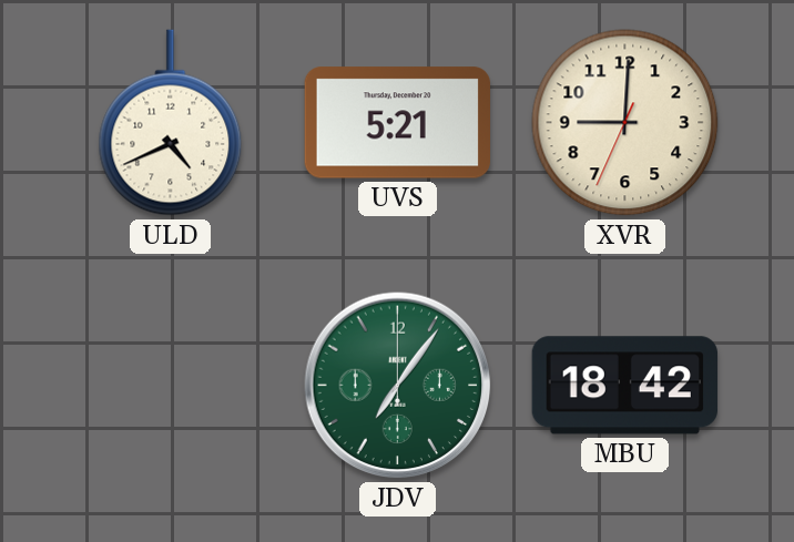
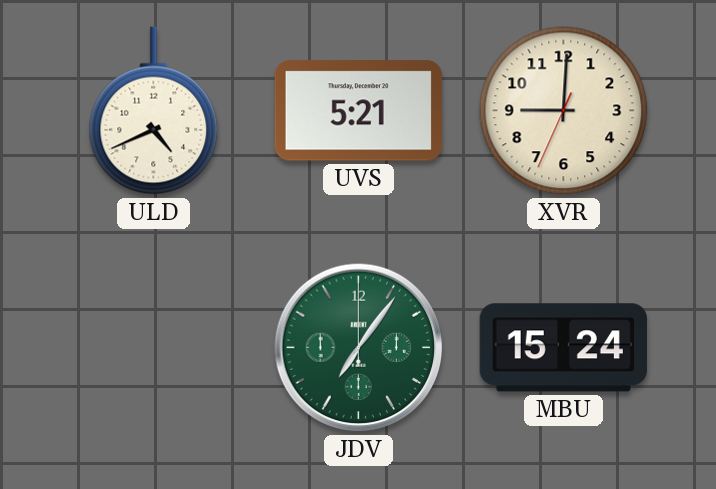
MBU: 18:42 -> 15:24 (563, 348)
